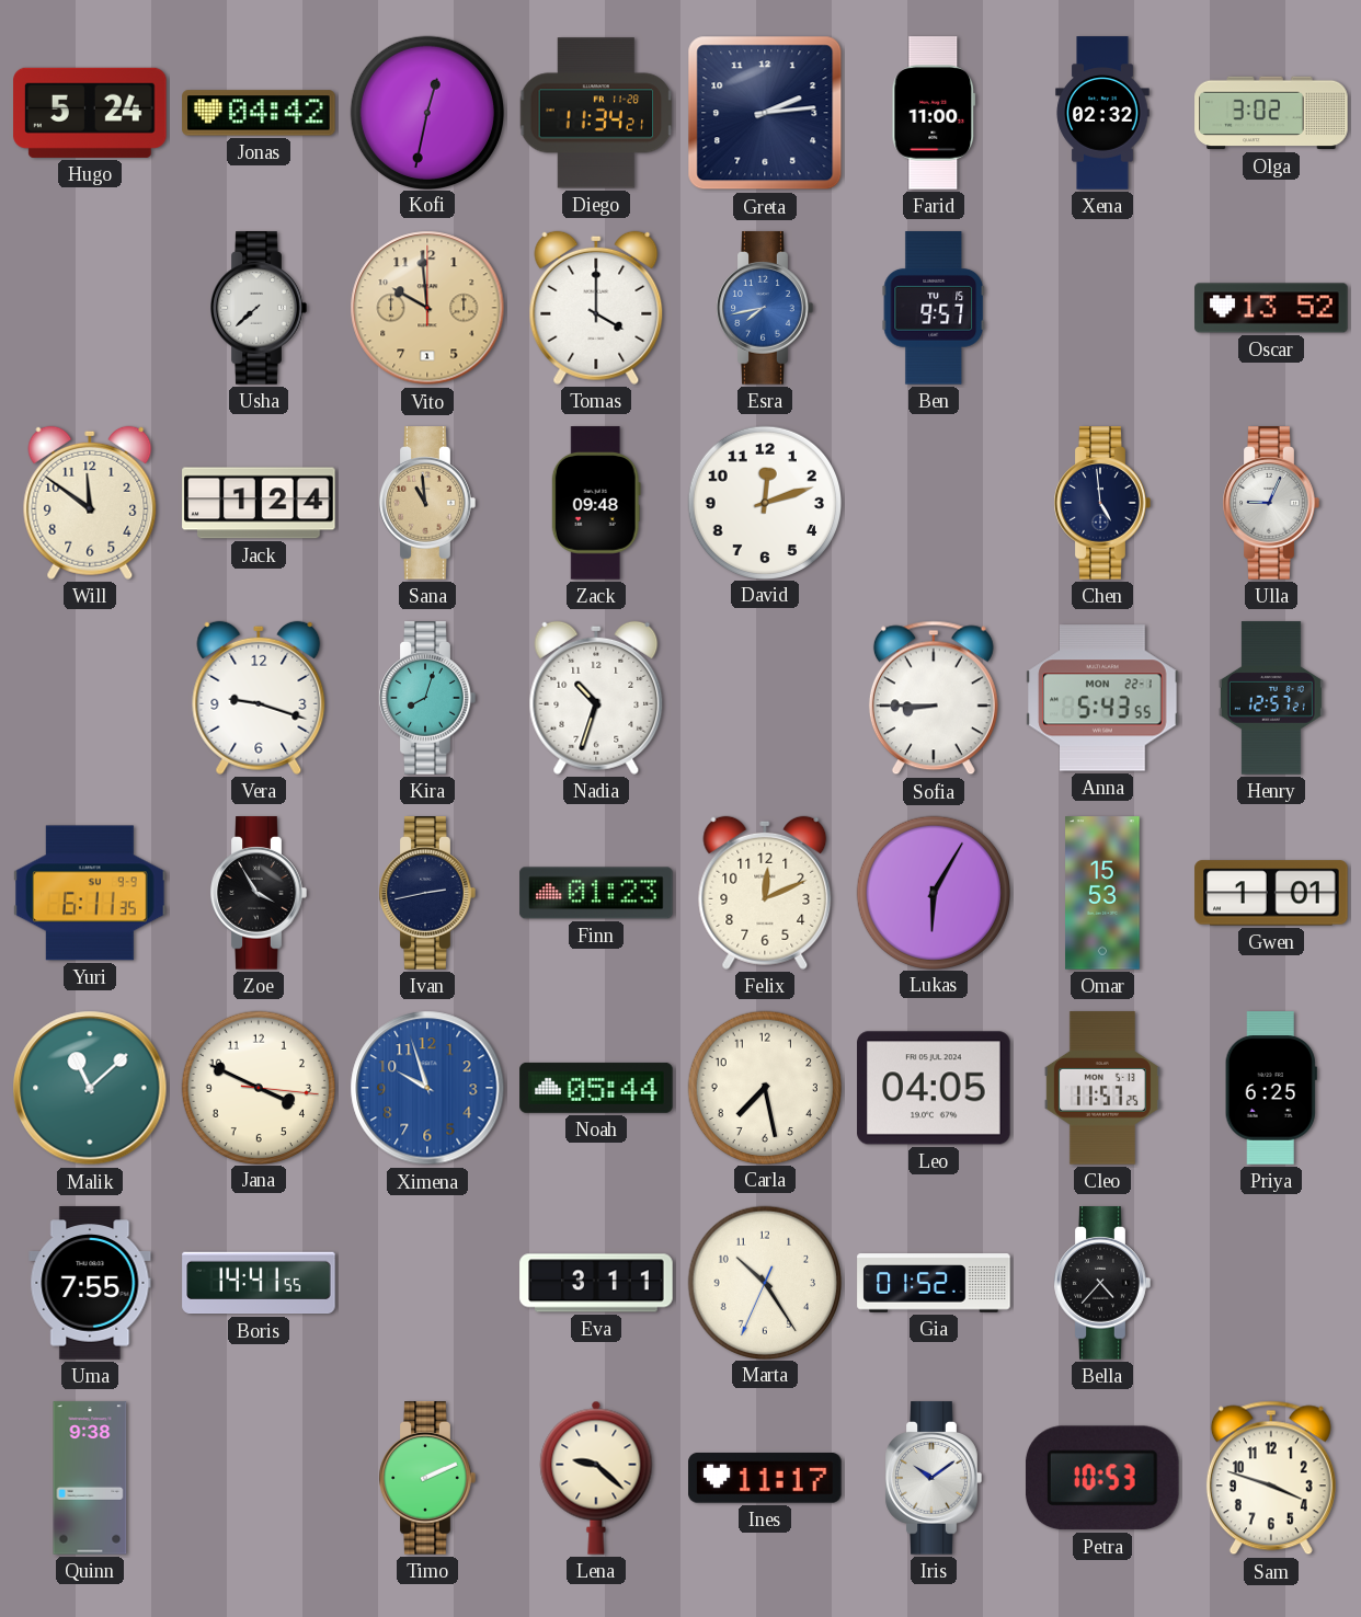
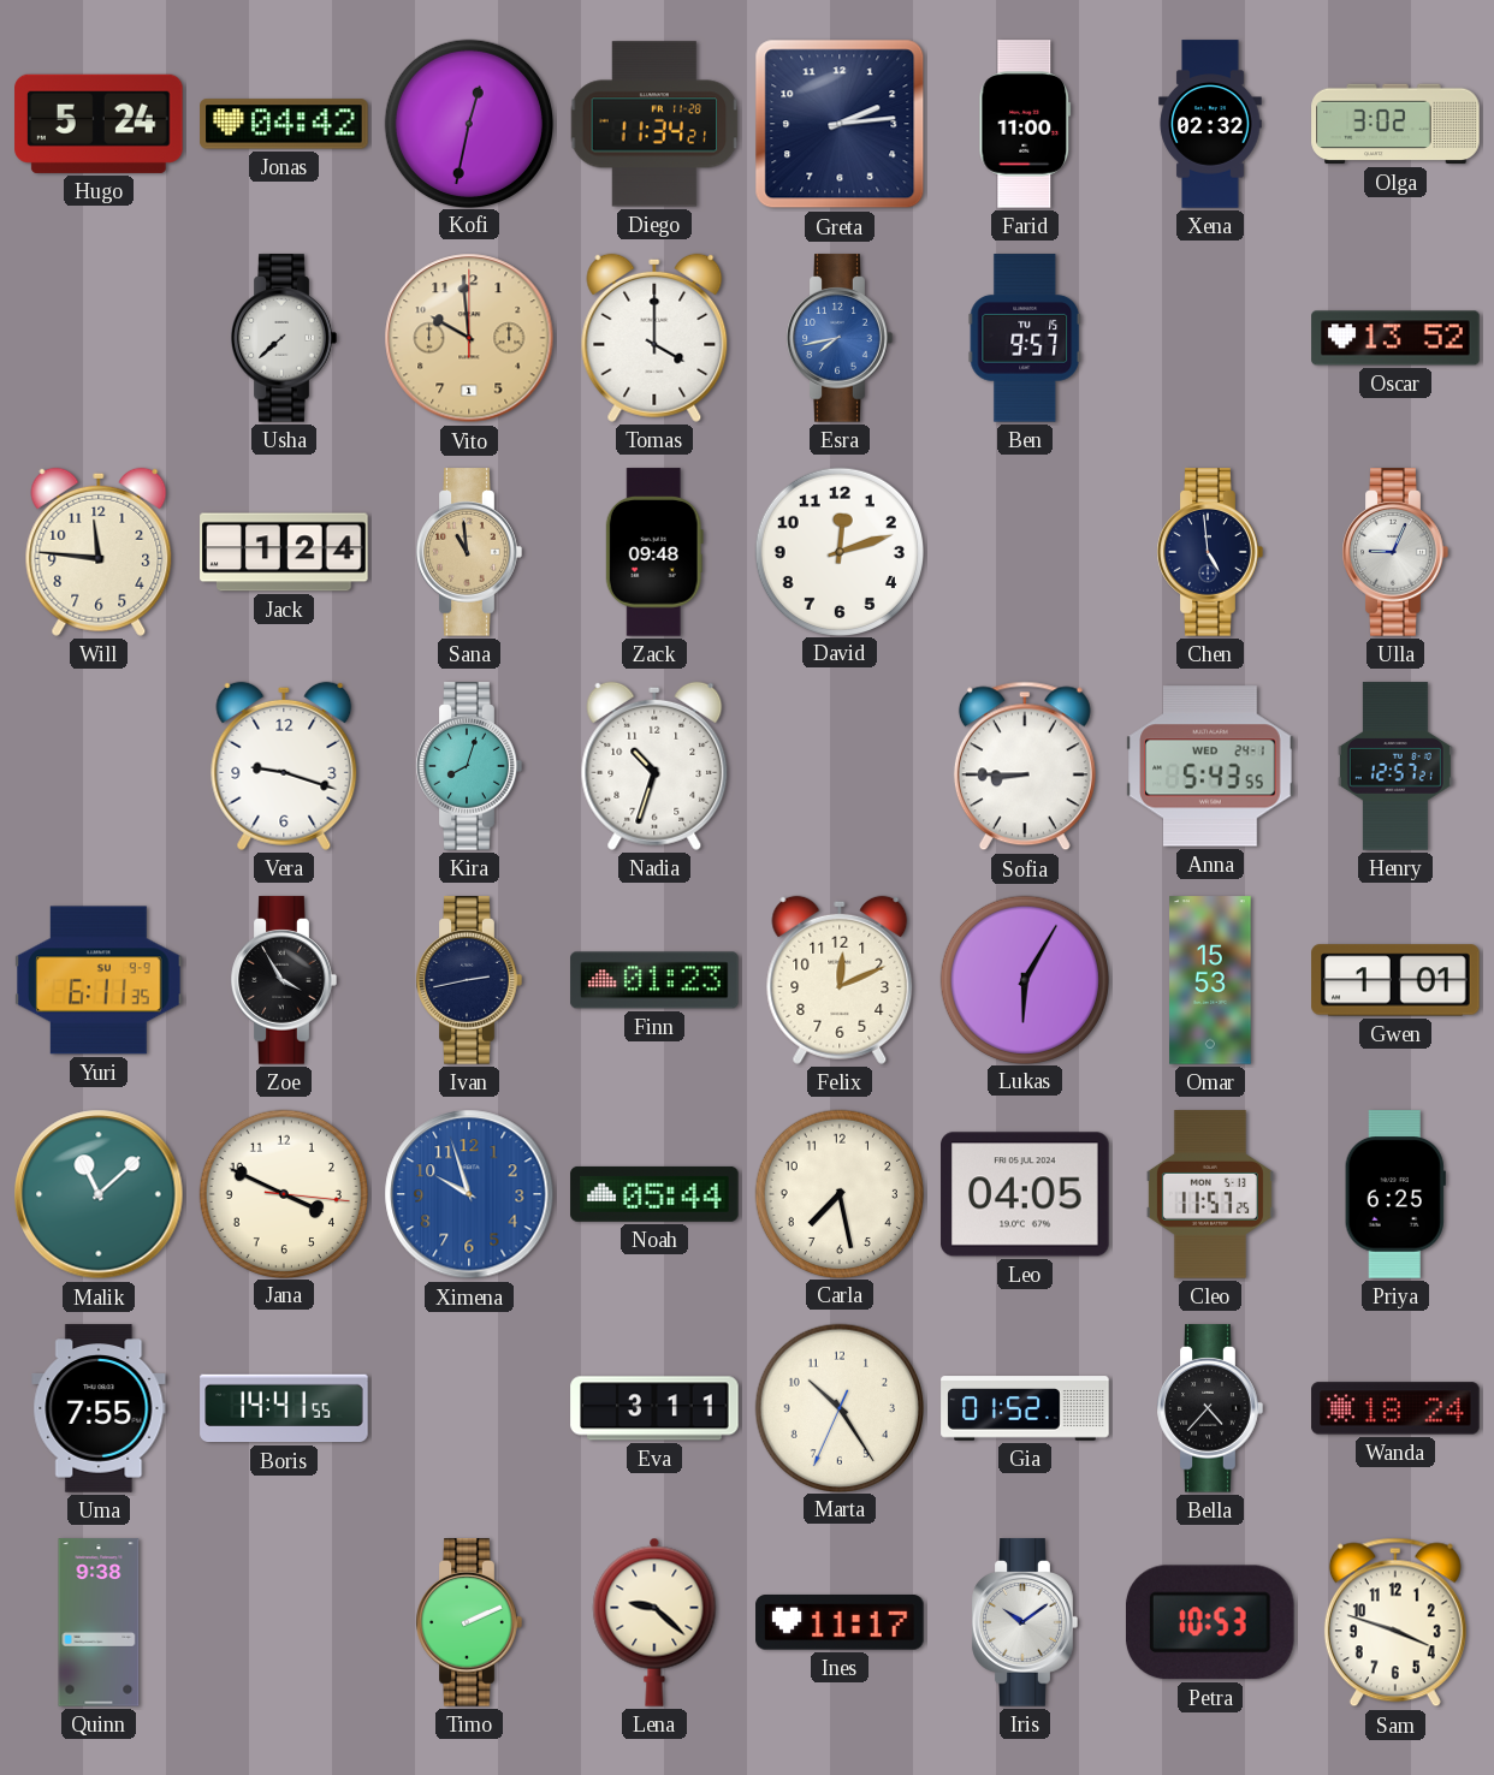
Will: 11:51 -> 11:46 (99, 552)
Anna date: MON 22-1 -> WED 24-1 (1210, 766)
Wanda: none -> 18:24 (1395, 1408)
